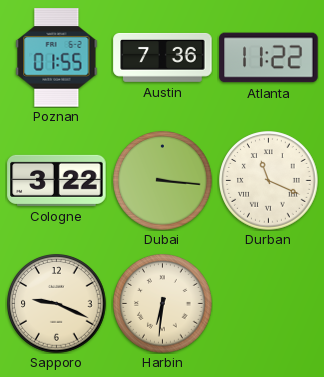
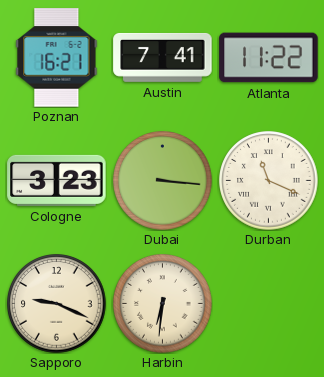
Poznan: 01:55 -> 16:21 (57, 58)
Austin: 7:36 -> 7:41 (163, 57)
Cologne: 3:22 -> 3:23 (57, 180)
